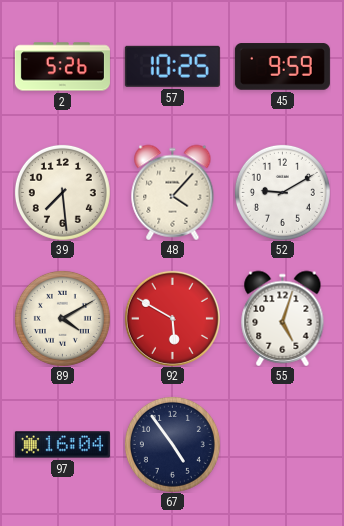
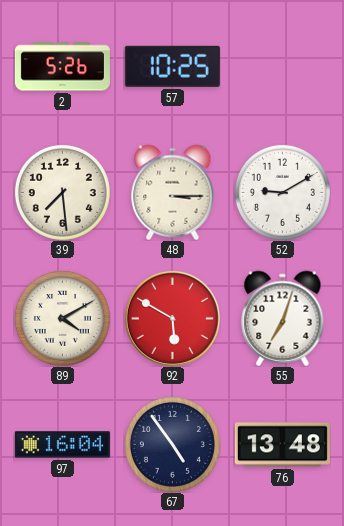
45: 9:59 -> none (282, 67)
48: 4:07 -> 3:15 (173, 192)
55: 5:03 -> 7:03 (283, 318)
76: none -> 13:48 (282, 445)
